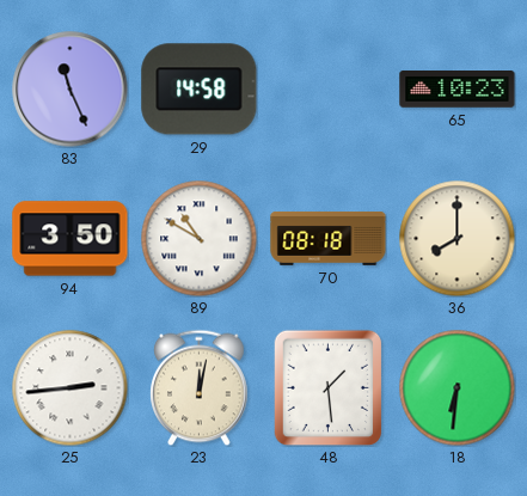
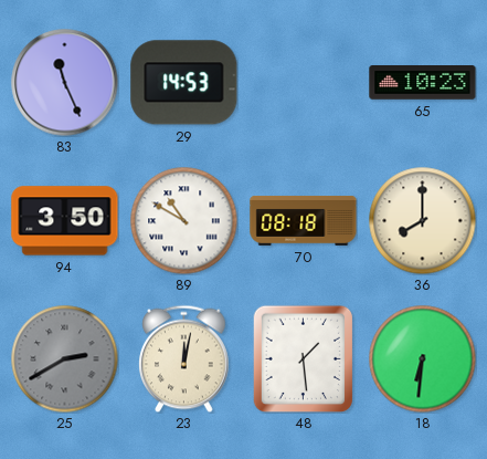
29: 14:58 -> 14:53 (184, 83)
25: 2:44 -> 2:40 (64, 358)
25 dial: white -> grey (64, 358)
